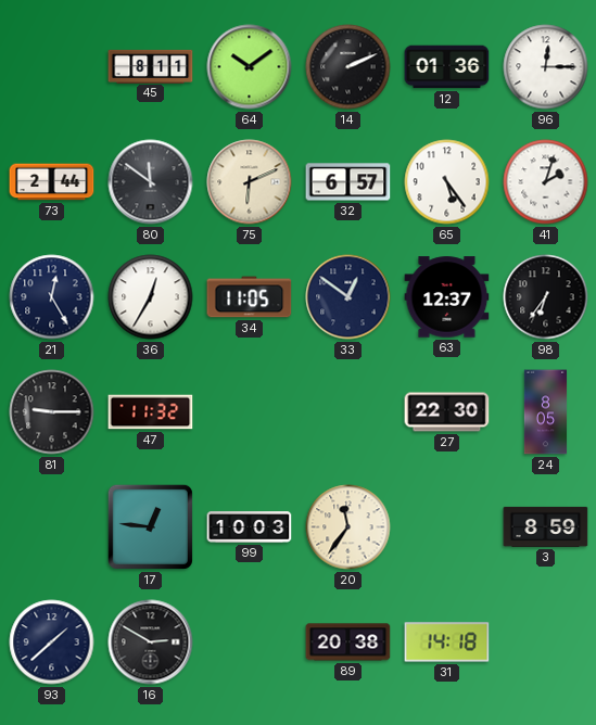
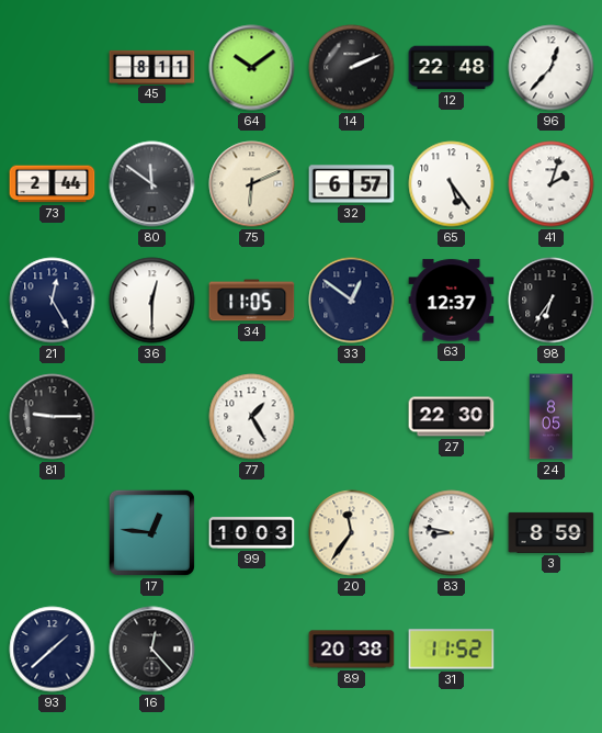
12: 01:36 -> 22:48 (452, 68)
96: 12:15 -> 12:37 (552, 68)
36: 12:35 -> 12:30 (152, 301)
47: 11:32 -> none (151, 412)
77: none -> 1:25 (252, 417)
83: none -> 8:47 (452, 533)
16: 2:50 -> 12:23 (152, 650)
31: 14:18 -> 11:52 (452, 650)
